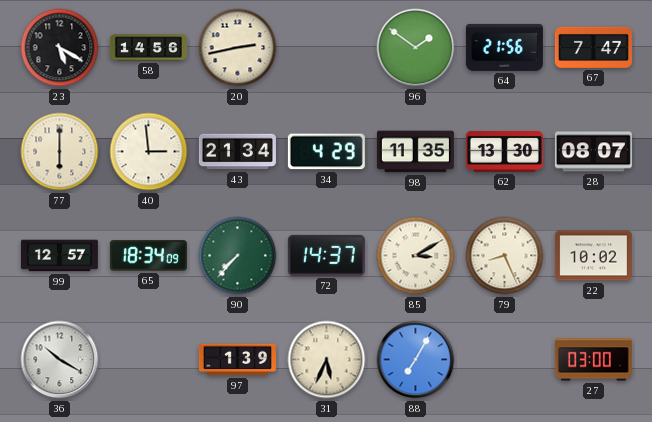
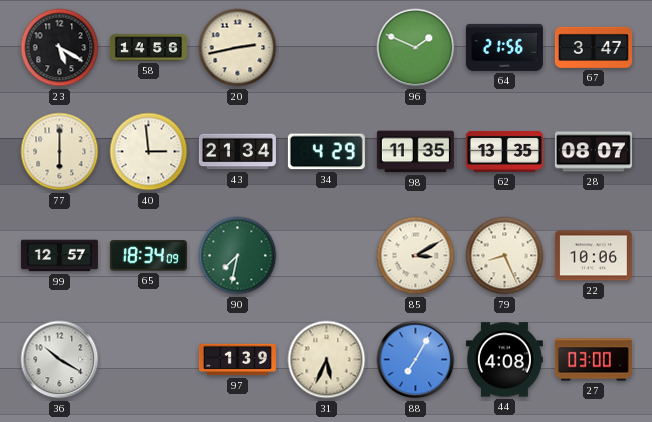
96: 1:51 -> 1:49 (416, 48)
67: 7:47 -> 3:47 (593, 47)
62: 13:30 -> 13:35 (504, 151)
90: 7:37 -> 7:32 (238, 256)
72: 14:37 -> none (326, 255)
22: 10:02 -> 10:06 (593, 256)
44: none -> 4:08 (504, 360)
